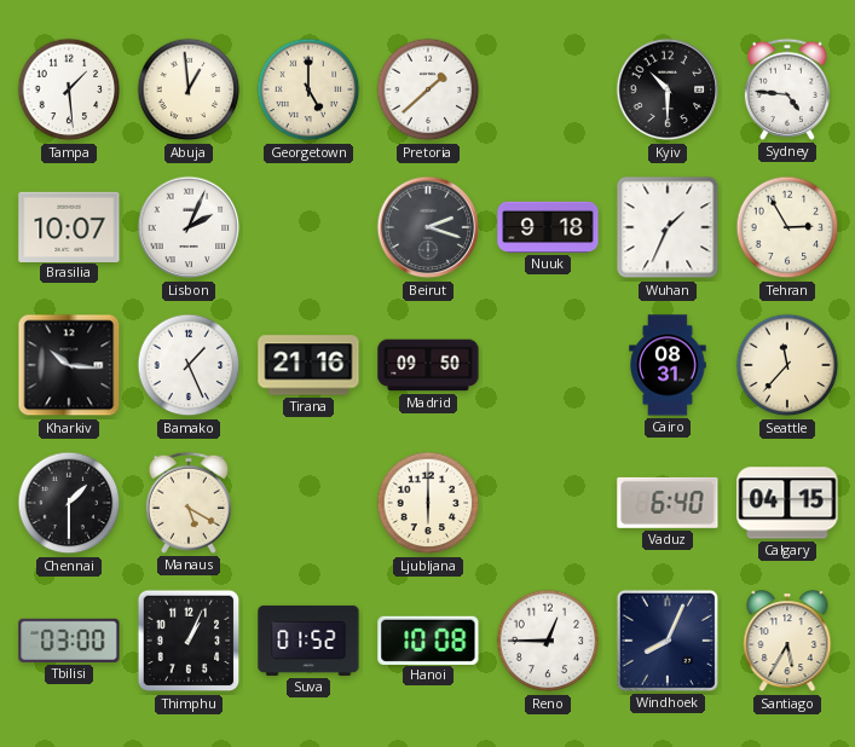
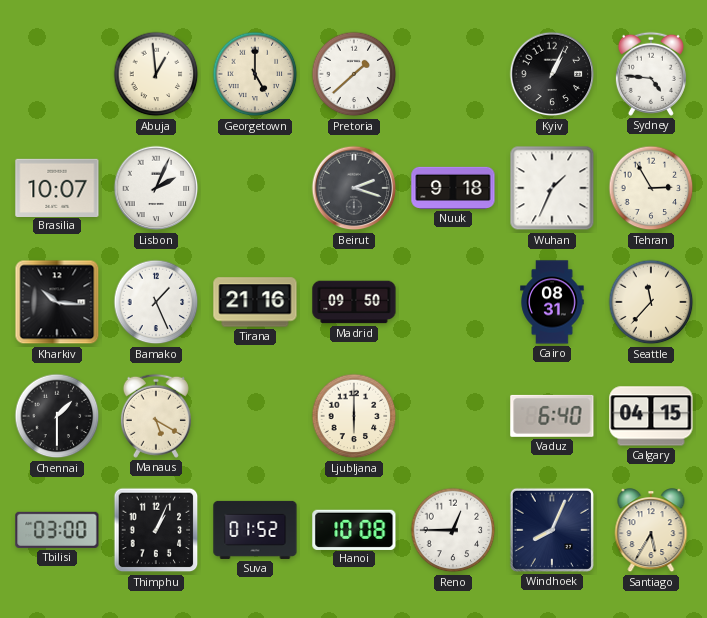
Tampa: 1:29 -> none (69, 89)
Kyiv: 10:30 -> 1:04 (552, 74)
